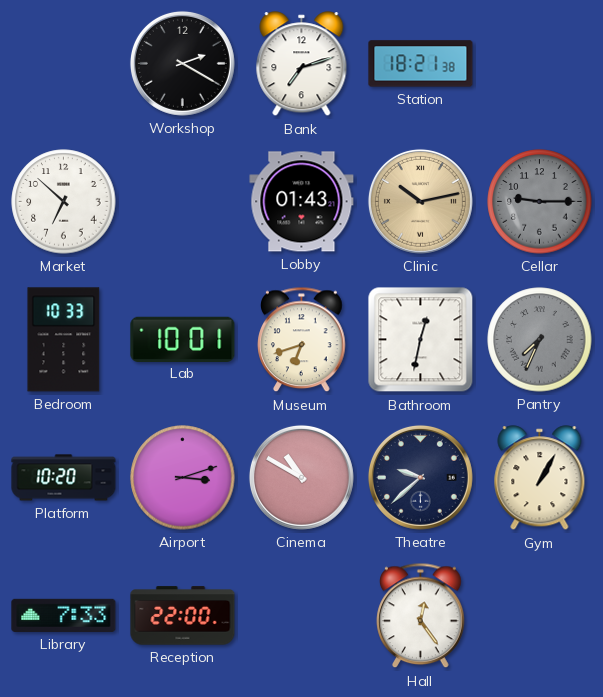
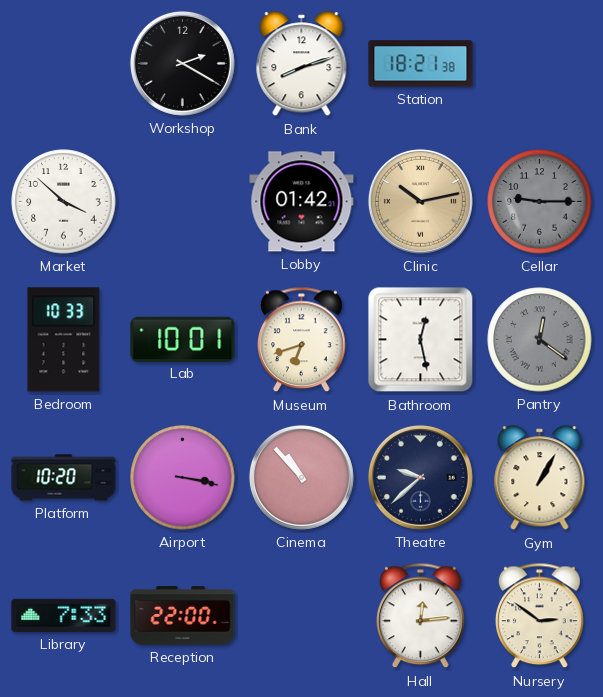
Bank: 7:12 -> 8:12 (302, 64)
Market: 6:52 -> 3:52 (64, 202)
Lobby: 01:43 -> 01:42 (302, 202)
Bathroom: 12:32 -> 12:28 (421, 340)
Pantry: 7:34 -> 12:21 (540, 340)
Airport: 3:12 -> 3:17 (183, 478)
Cinema: 10:50 -> 10:53 (301, 477)
Hall: 12:24 -> 12:14 (421, 616)
Nursery: none -> 2:51 (540, 616)
